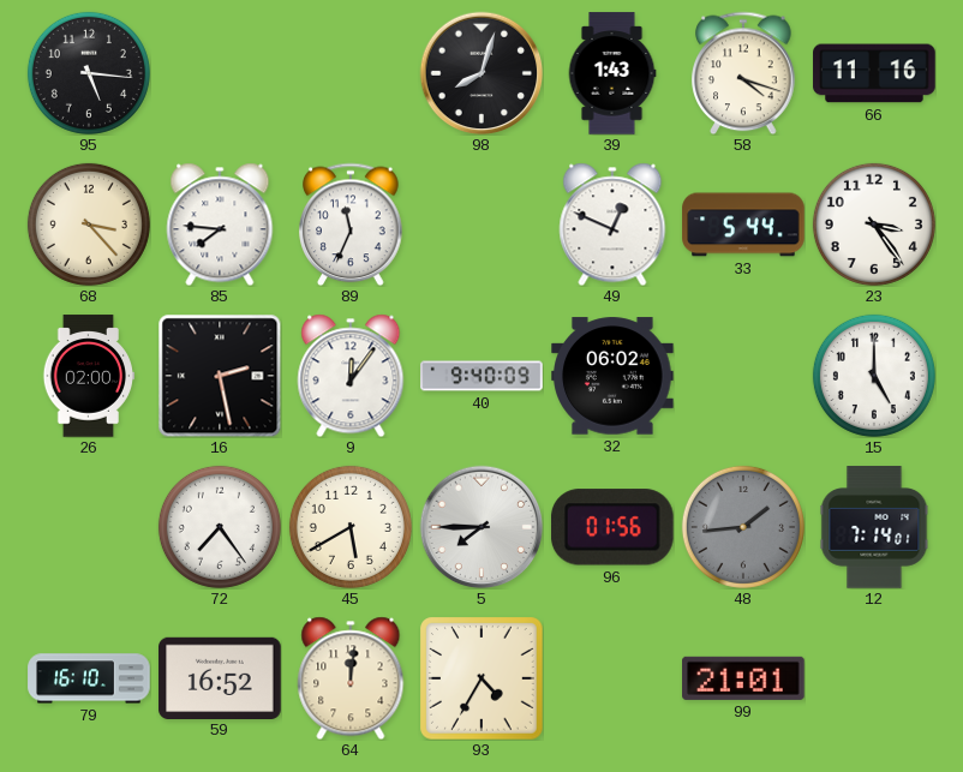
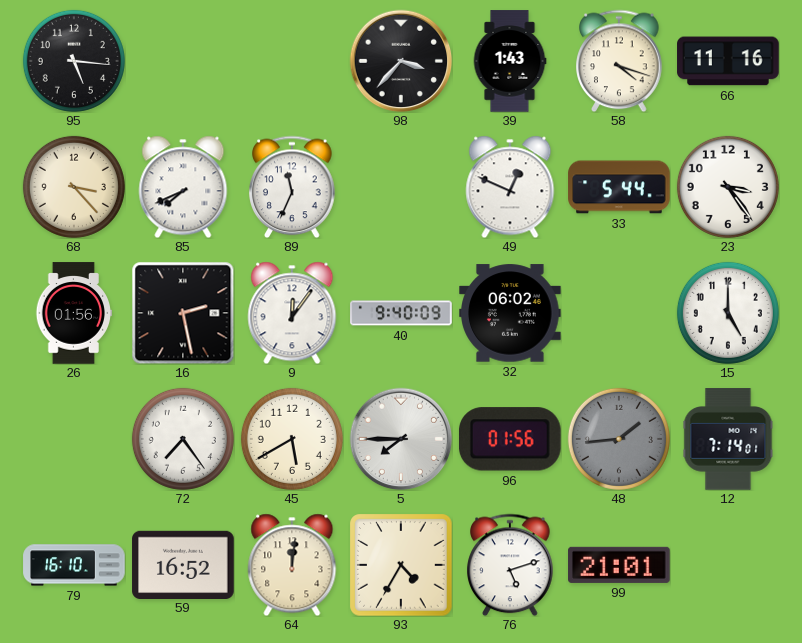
98: 8:03 -> 3:37 (401, 61)
85: 7:46 -> 7:41 (183, 187)
26: 02:00 -> 01:56 (73, 313)
76: none -> 5:12 (510, 565)
